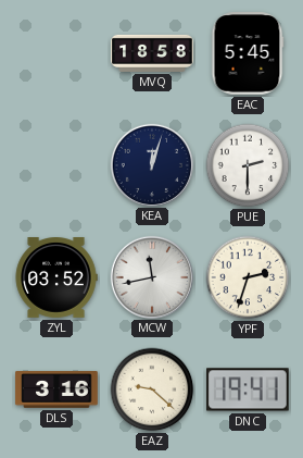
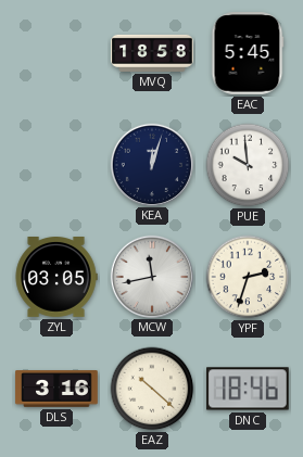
PUE: 2:30 -> 9:59 (248, 165)
ZYL: 03:52 -> 03:05 (56, 278)
EAZ: 9:22 -> 10:22 (152, 389)
DNC: 19:41 -> 18:46 (248, 389)
